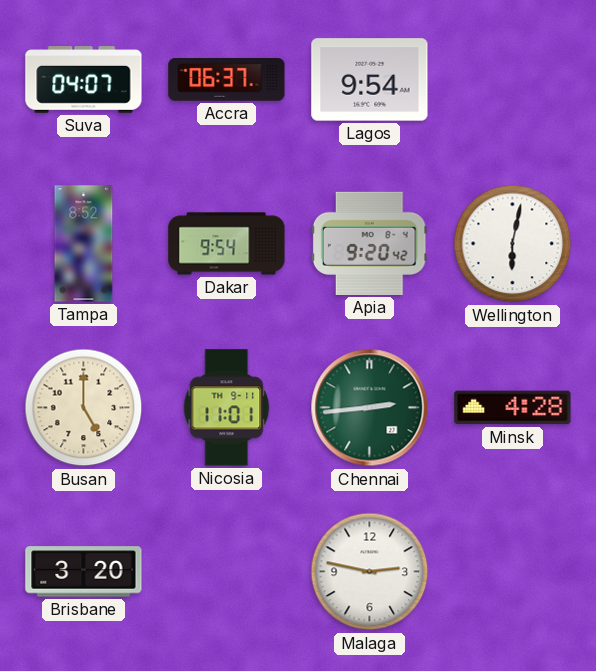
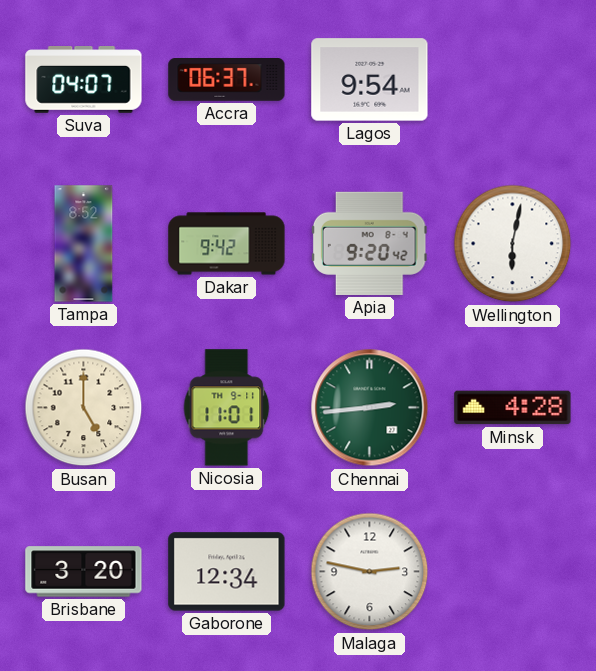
Dakar: 9:54 -> 9:42 (227, 244)
Gaborone: none -> 12:34 (227, 572)
